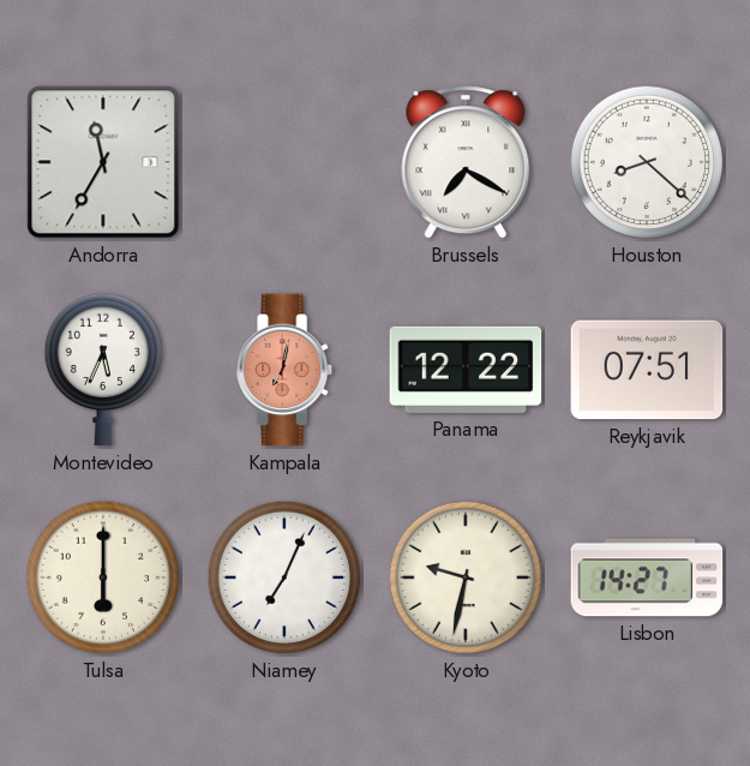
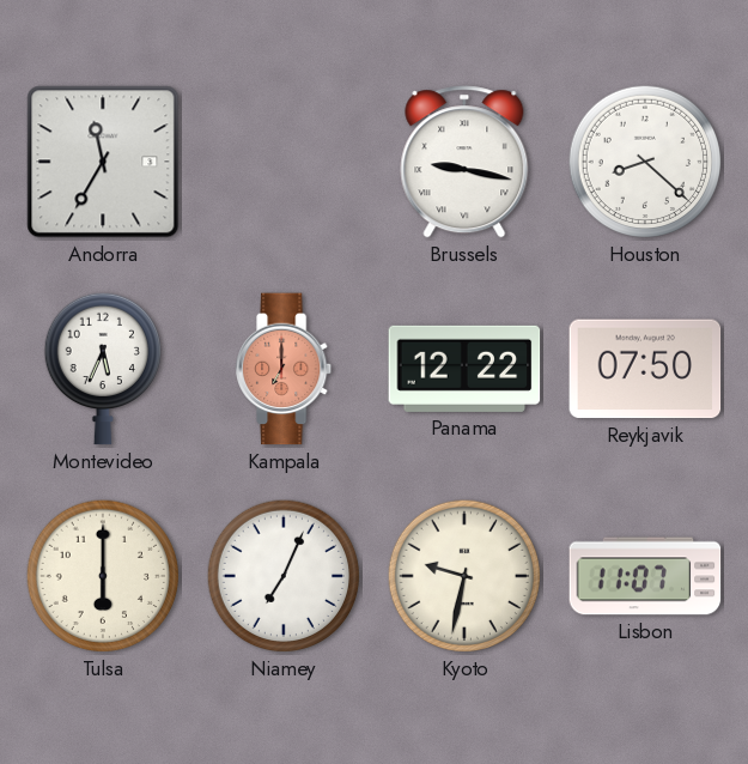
Brussels: 7:20 -> 9:17 (464, 162)
Kampala: 7:02 -> 7:00 (285, 369)
Reykjavik: 07:51 -> 07:50 (645, 369)
Lisbon: 14:27 -> 11:07 (645, 576)
